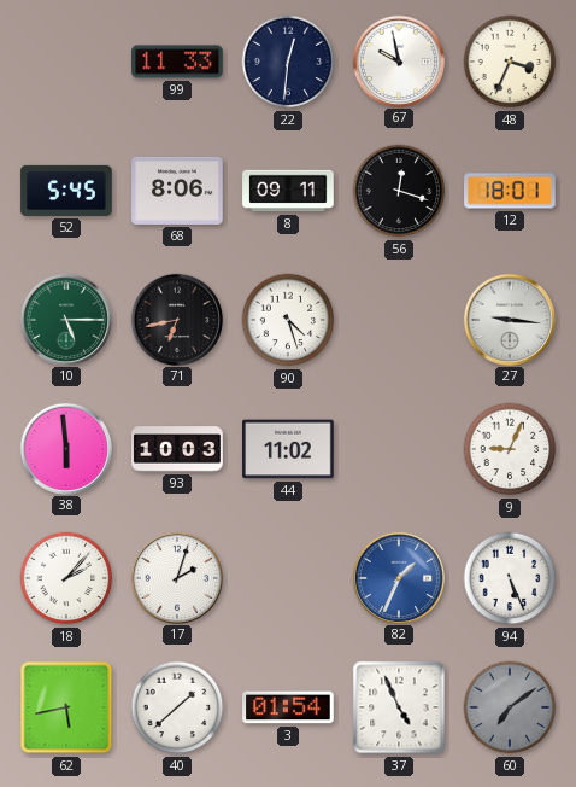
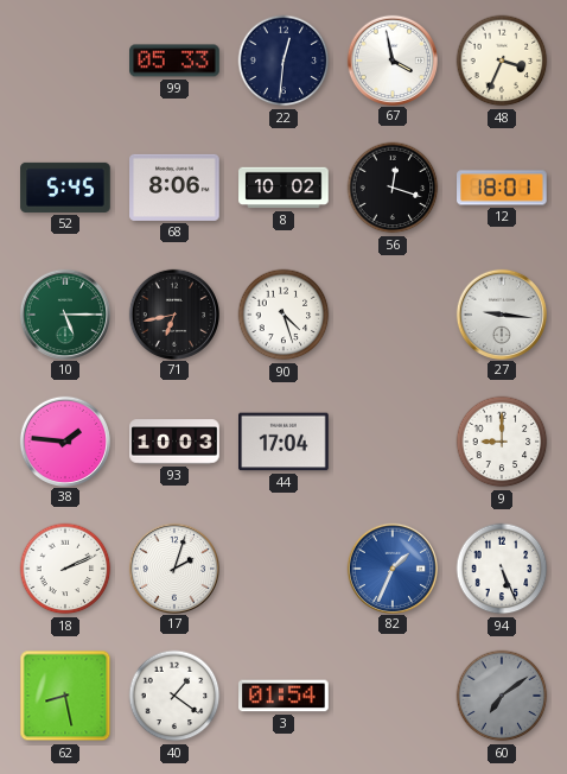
99: 11:33 -> 05:33 (174, 61)
67: 9:58 -> 3:58 (391, 59)
8: 09:11 -> 10:02 (283, 188)
38: 5:59 -> 1:46 (64, 440)
44: 11:02 -> 17:04 (283, 442)
9: 9:04 -> 9:00 (502, 442)
18: 2:07 -> 2:11 (65, 569)
62: 5:43 -> 8:28 (65, 696)
40: 1:38 -> 1:21 (174, 696)
37: 4:56 -> none (399, 707)
